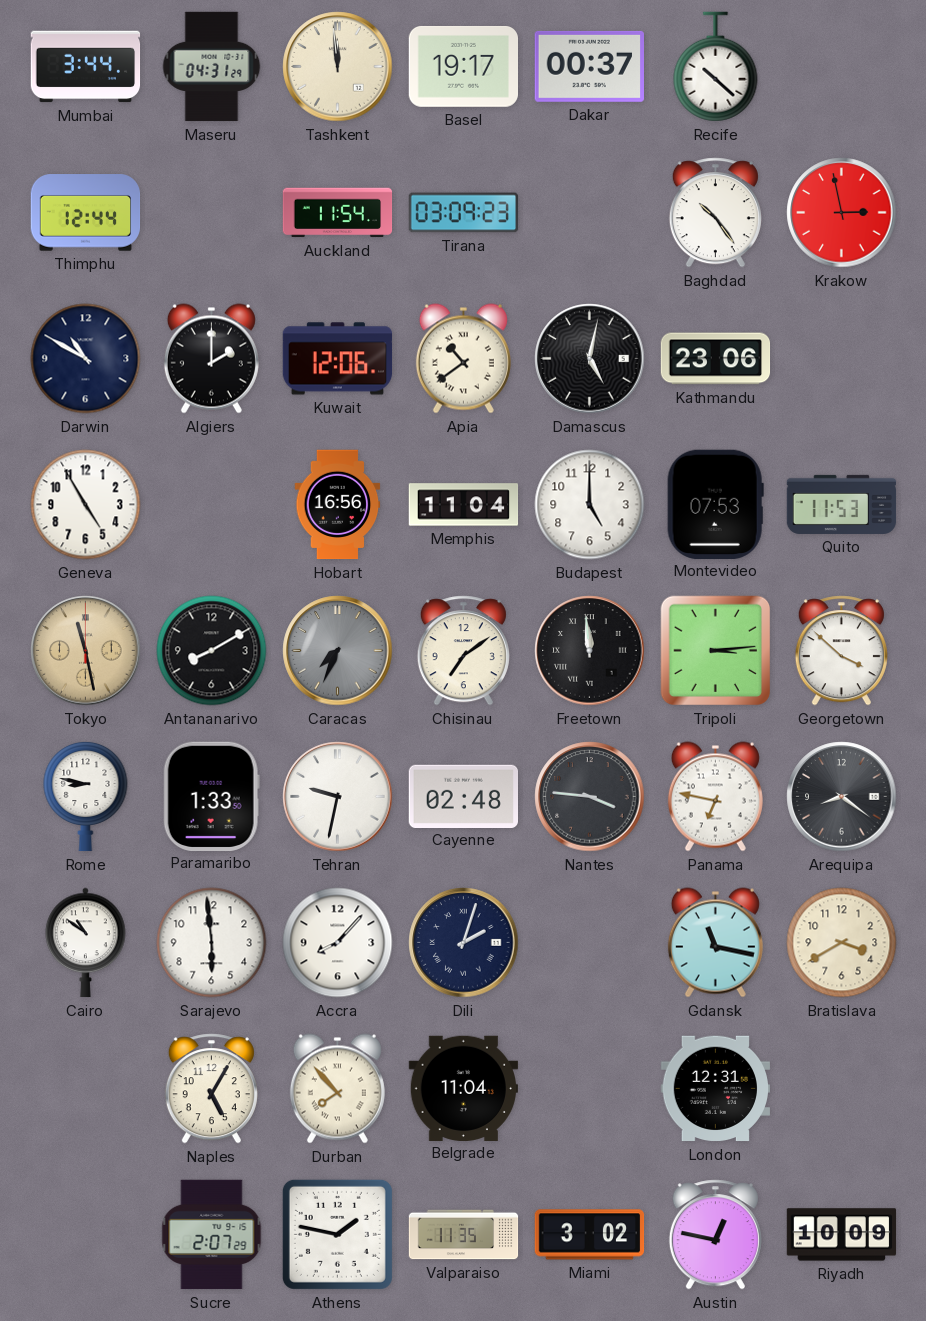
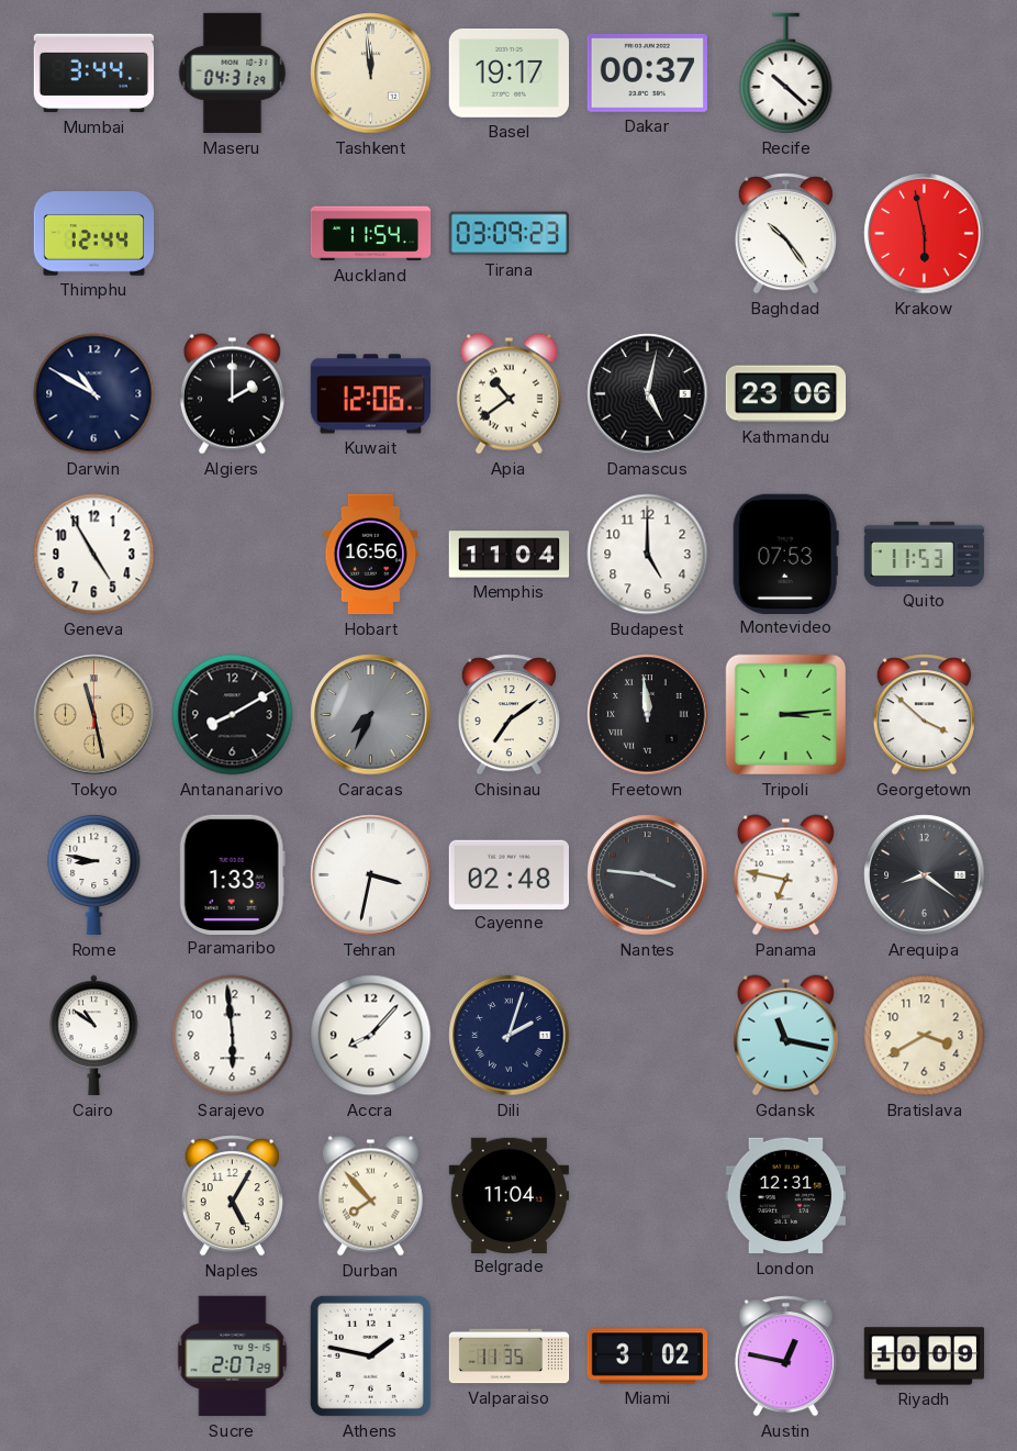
Krakow: 2:58 -> 5:58 (925, 234)
Tehran: 9:32 -> 3:32 (371, 875)
